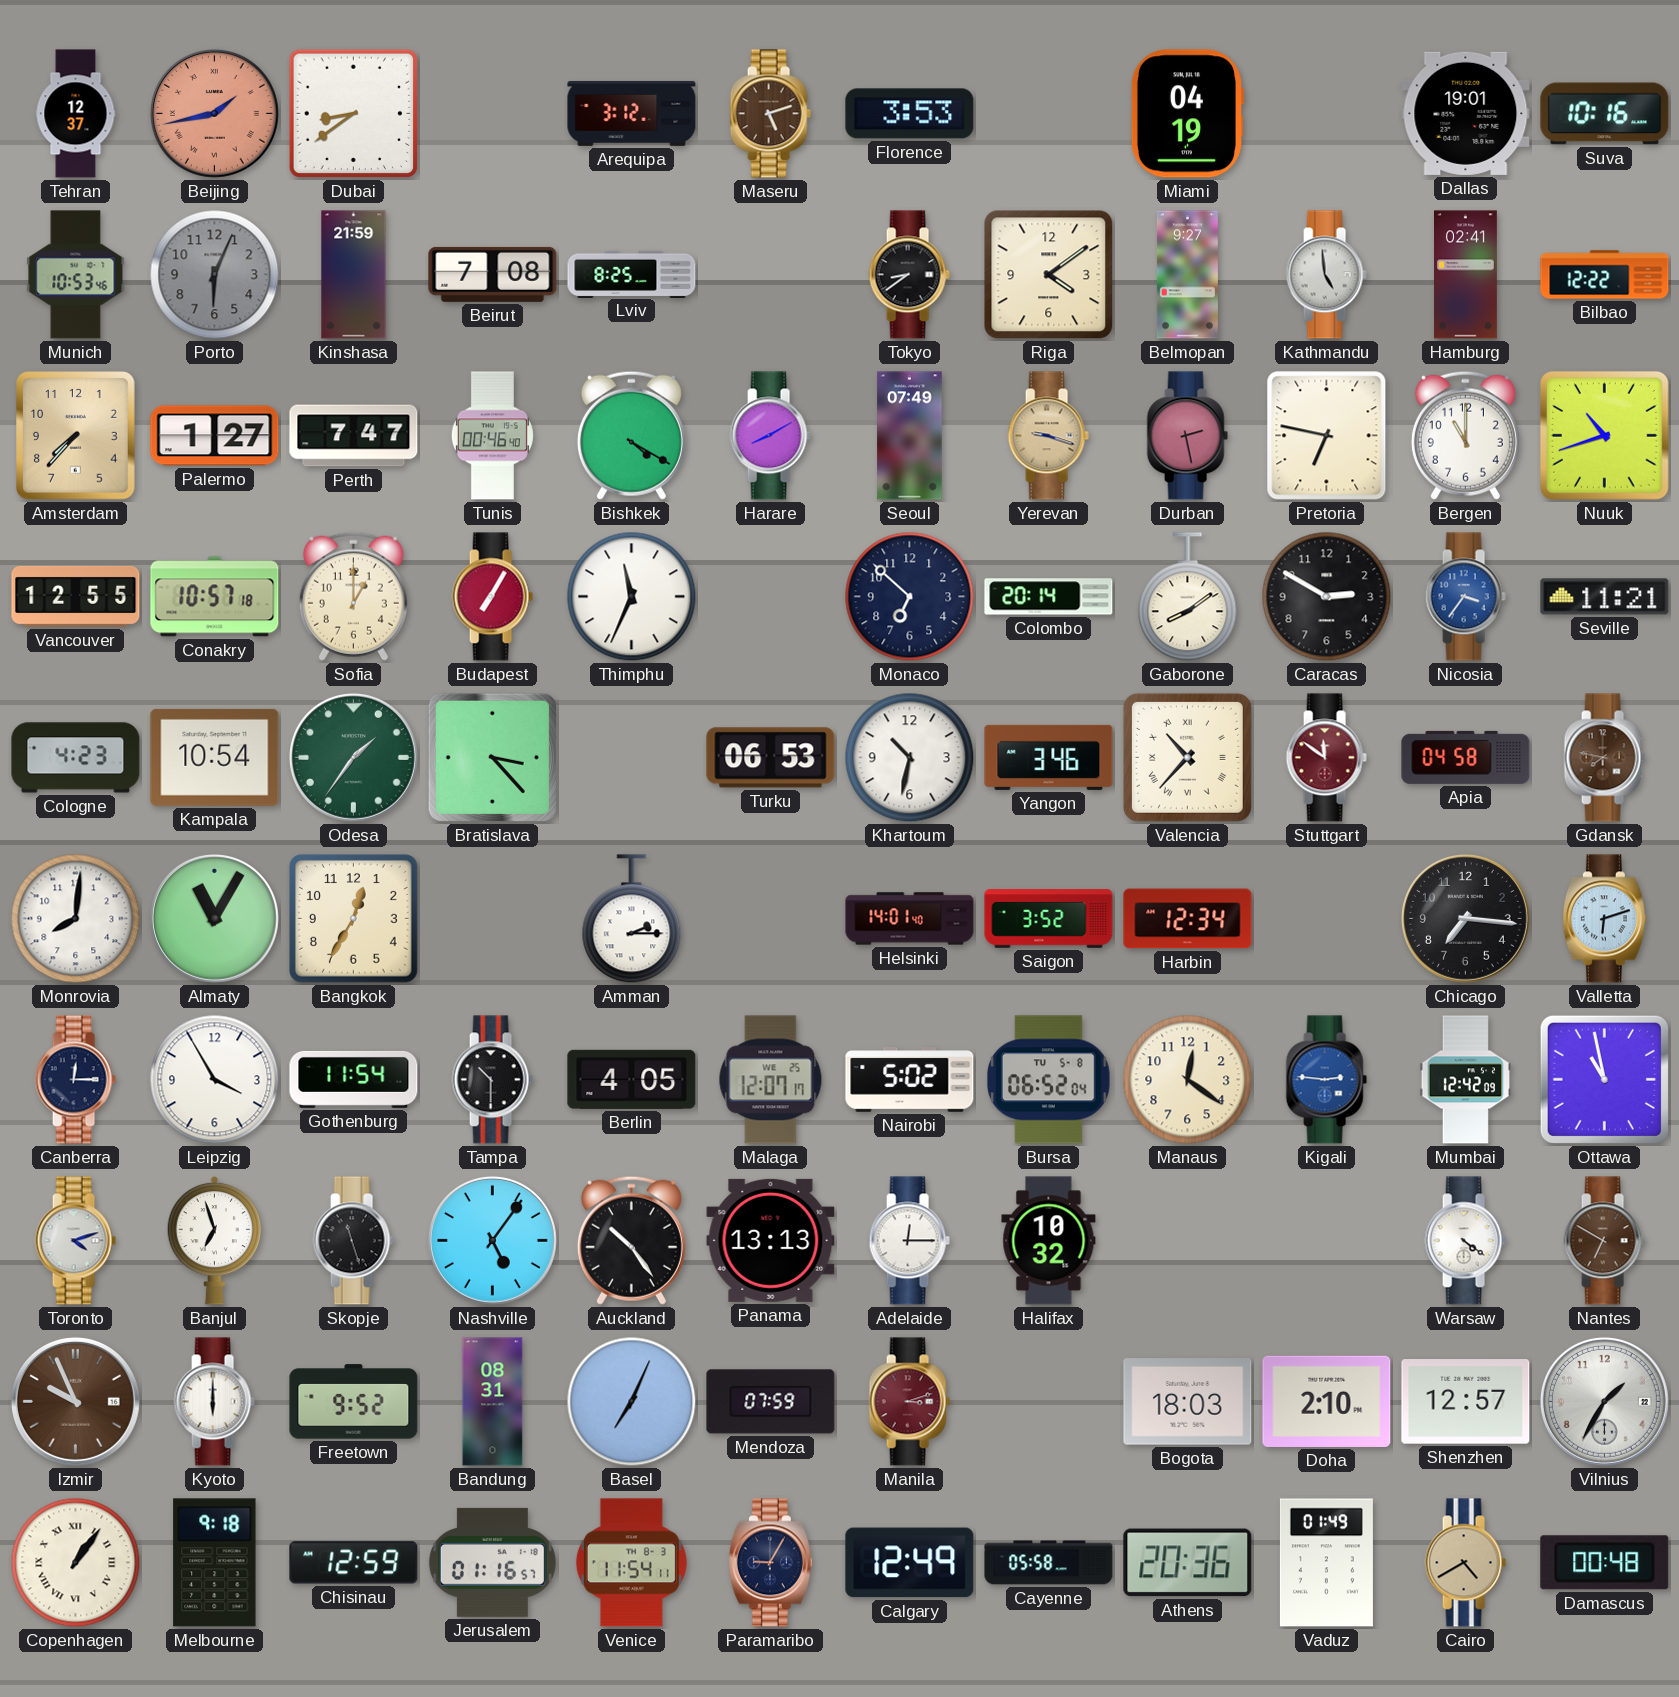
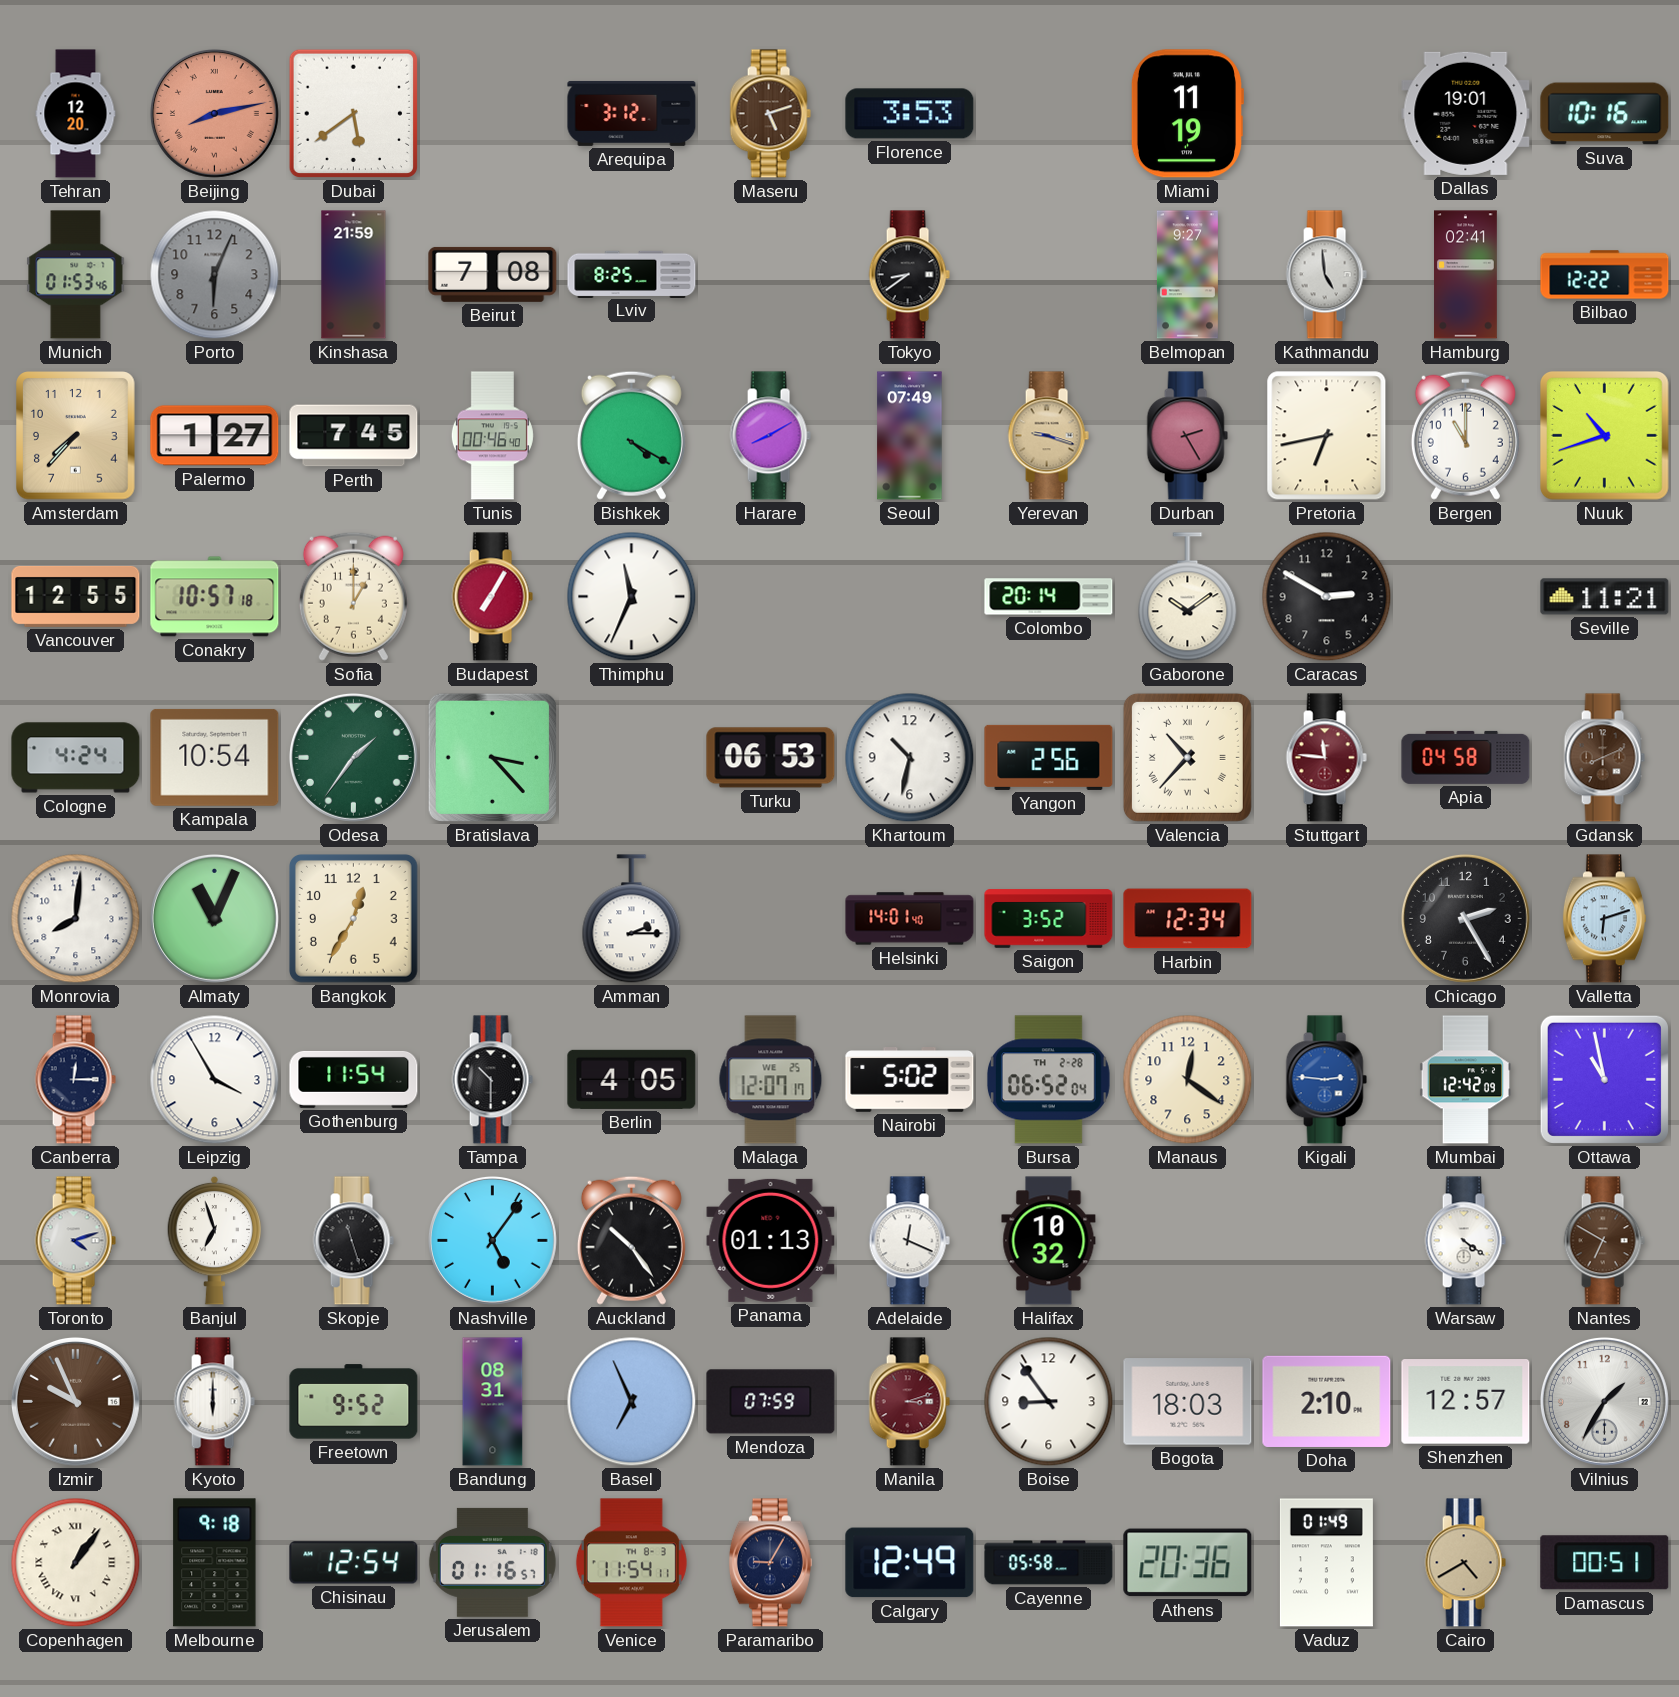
Tehran: 12:37 -> 12:20 (76, 114)
Beijing: 1:43 -> 8:13 (214, 113)
Dubai: 8:39 -> 5:39 (354, 114)
Miami: 04:19 -> 11:19 (1187, 114)
Munich: 10:53 -> 01:53 (76, 275)
Riga: 4:09 -> none (1049, 275)
Perth: 7:47 -> 7:45 (354, 436)
Durban: 2:28 -> 2:25 (1187, 436)
Pretoria: 6:47 -> 6:43 (1327, 436)
Monaco: 6:52 -> none (910, 597)
Gaborone: 8:09 -> 10:09 (1188, 597)
Nicosia: 3:36 -> none (1465, 597)
Cologne: 4:23 -> 4:24 (76, 758)
Yangon: 3:46 -> 2:56 (1049, 757)
Stuttgart: 11:51 -> 11:46 (1326, 758)
Gdansk: 7:47 -> 8:11 (1604, 758)
Almaty: 11:05 -> 11:04 (214, 918)
Chicago: 7:16 -> 2:25 (1465, 918)
Bursa date: TU 5-8 -> TH 2-28 (1048, 1080)
Panama: 13:13 -> 01:13 (771, 1240)
Adelaide: 12:15 -> 12:19 (909, 1241)
Basel: 7:04 -> 6:56 (632, 1402)
Boise: none -> 8:54 (1049, 1402)
Chisinau: 12:59 -> 12:54 (354, 1563)
Damascus: 00:48 -> 00:51 (1605, 1563)
